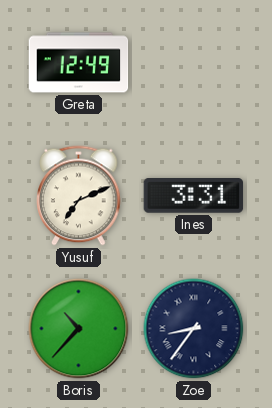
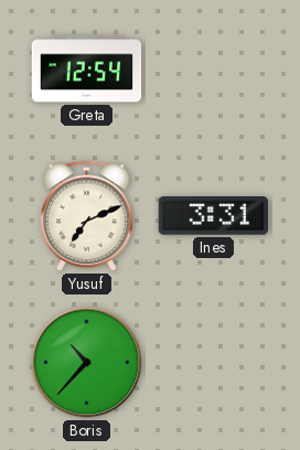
Greta: 12:49 -> 12:54 (87, 69)
Zoe: 8:36 -> none (194, 329)
